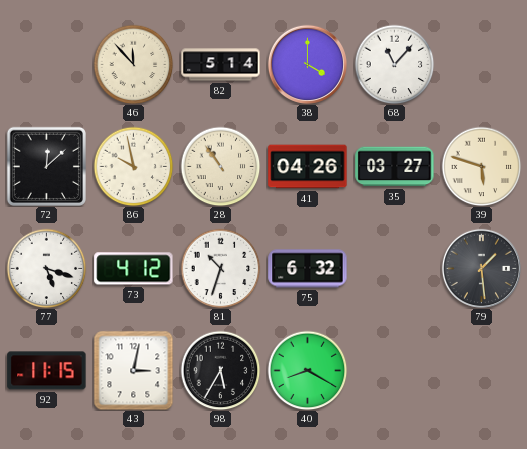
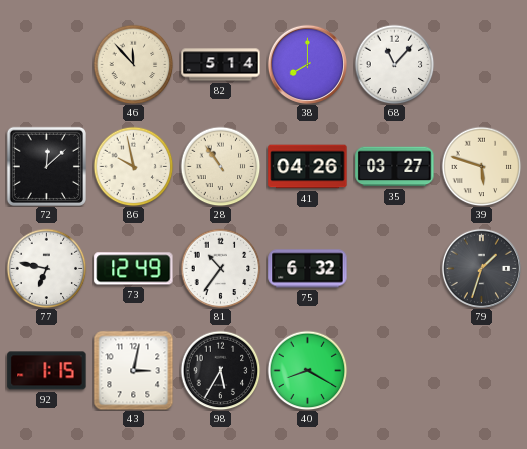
38: 4:00 -> 8:00 (307, 64)
77: 5:18 -> 6:47 (46, 268)
73: 4:12 -> 12:49 (134, 269)
81: 10:33 -> 10:36 (220, 268)
79: 1:29 -> 1:33 (481, 268)
92: 11:15 -> 1:15 (47, 371)
